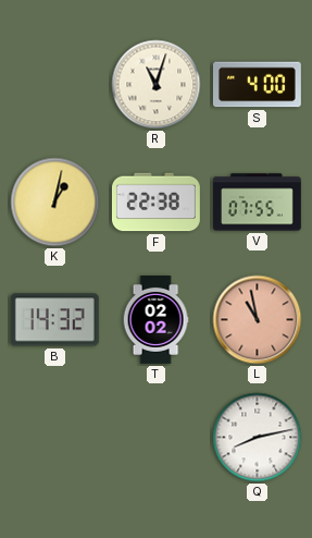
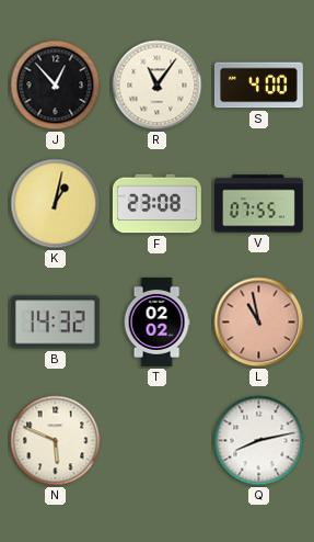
J: none -> 12:53 (56, 86)
R: 11:03 -> 11:06 (158, 86)
F: 22:38 -> 23:08 (156, 204)
N: none -> 5:49 (56, 441)
